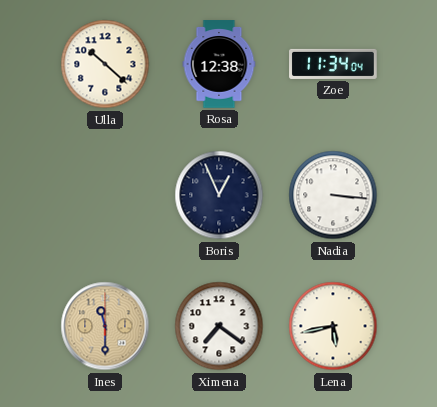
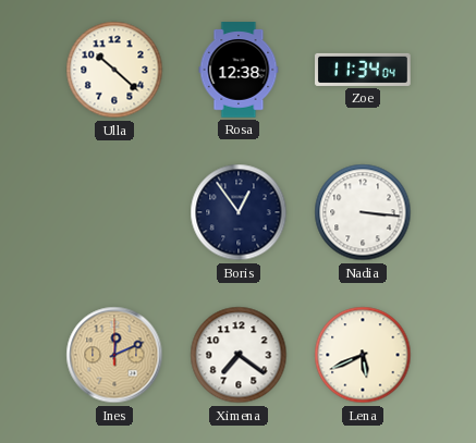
Boris: 12:56 -> 12:54 (239, 212)
Ines: 11:30 -> 12:11 (114, 355)
Lena: 5:43 -> 5:41 (363, 355)
